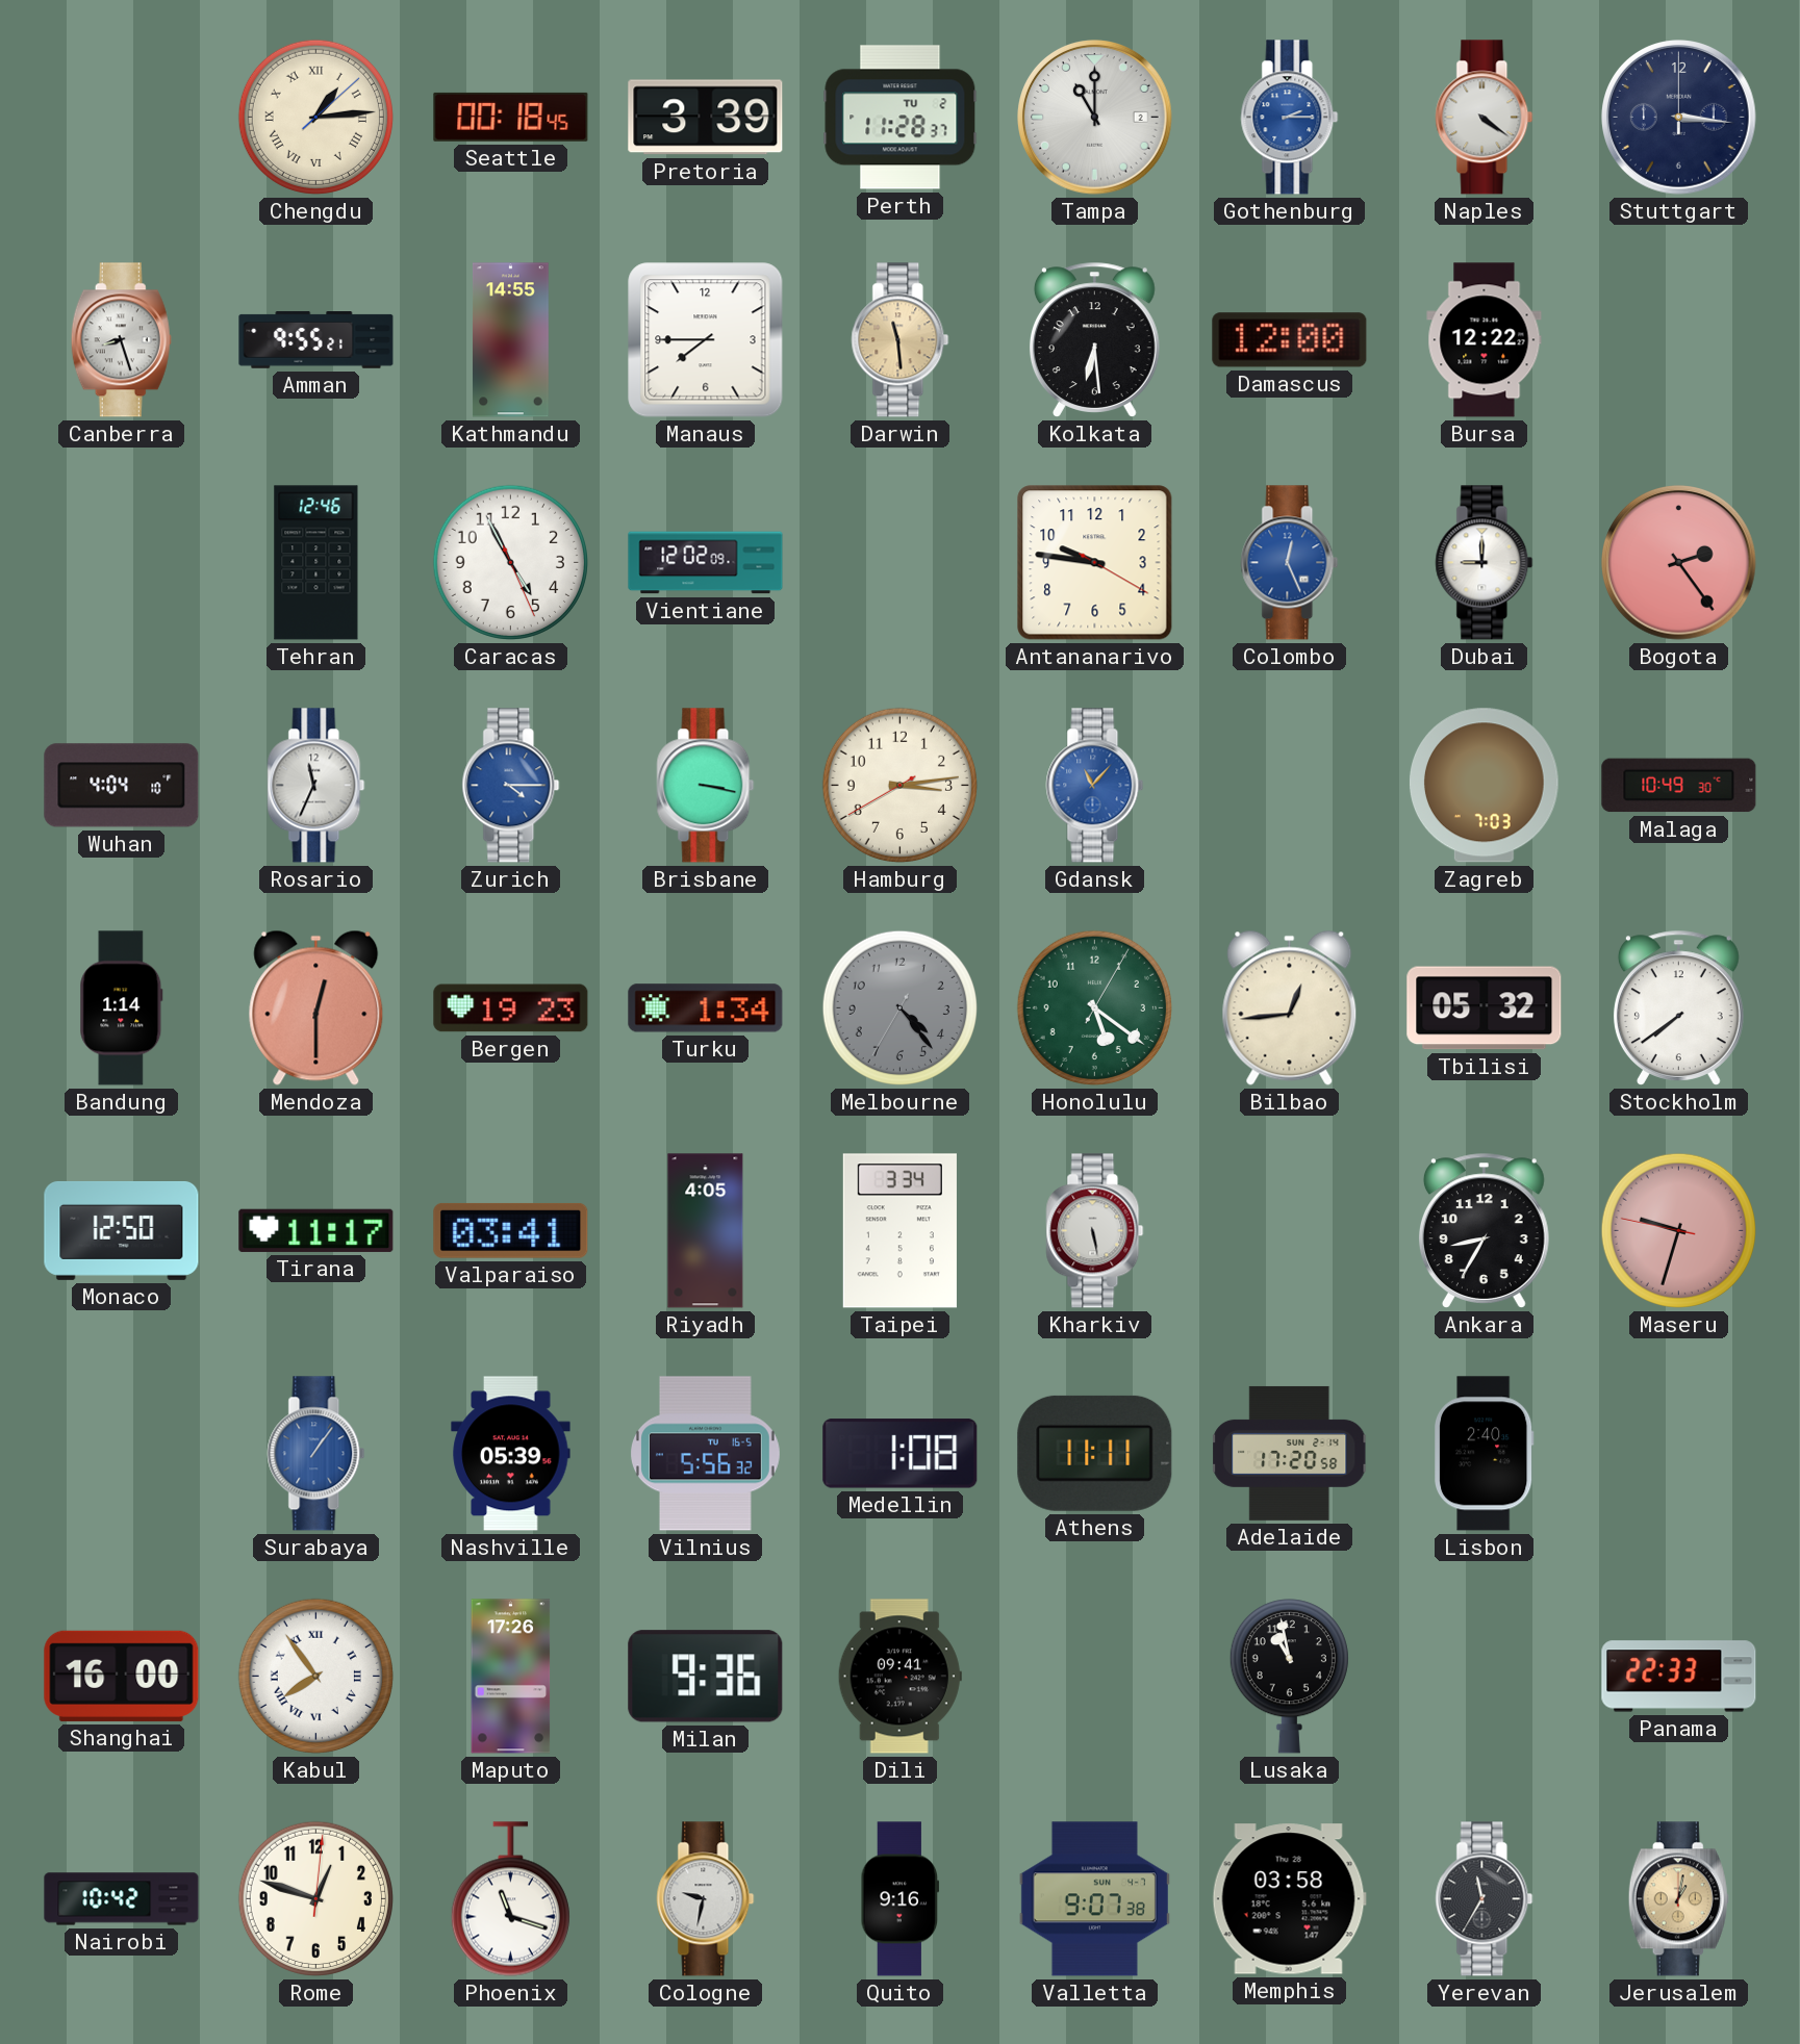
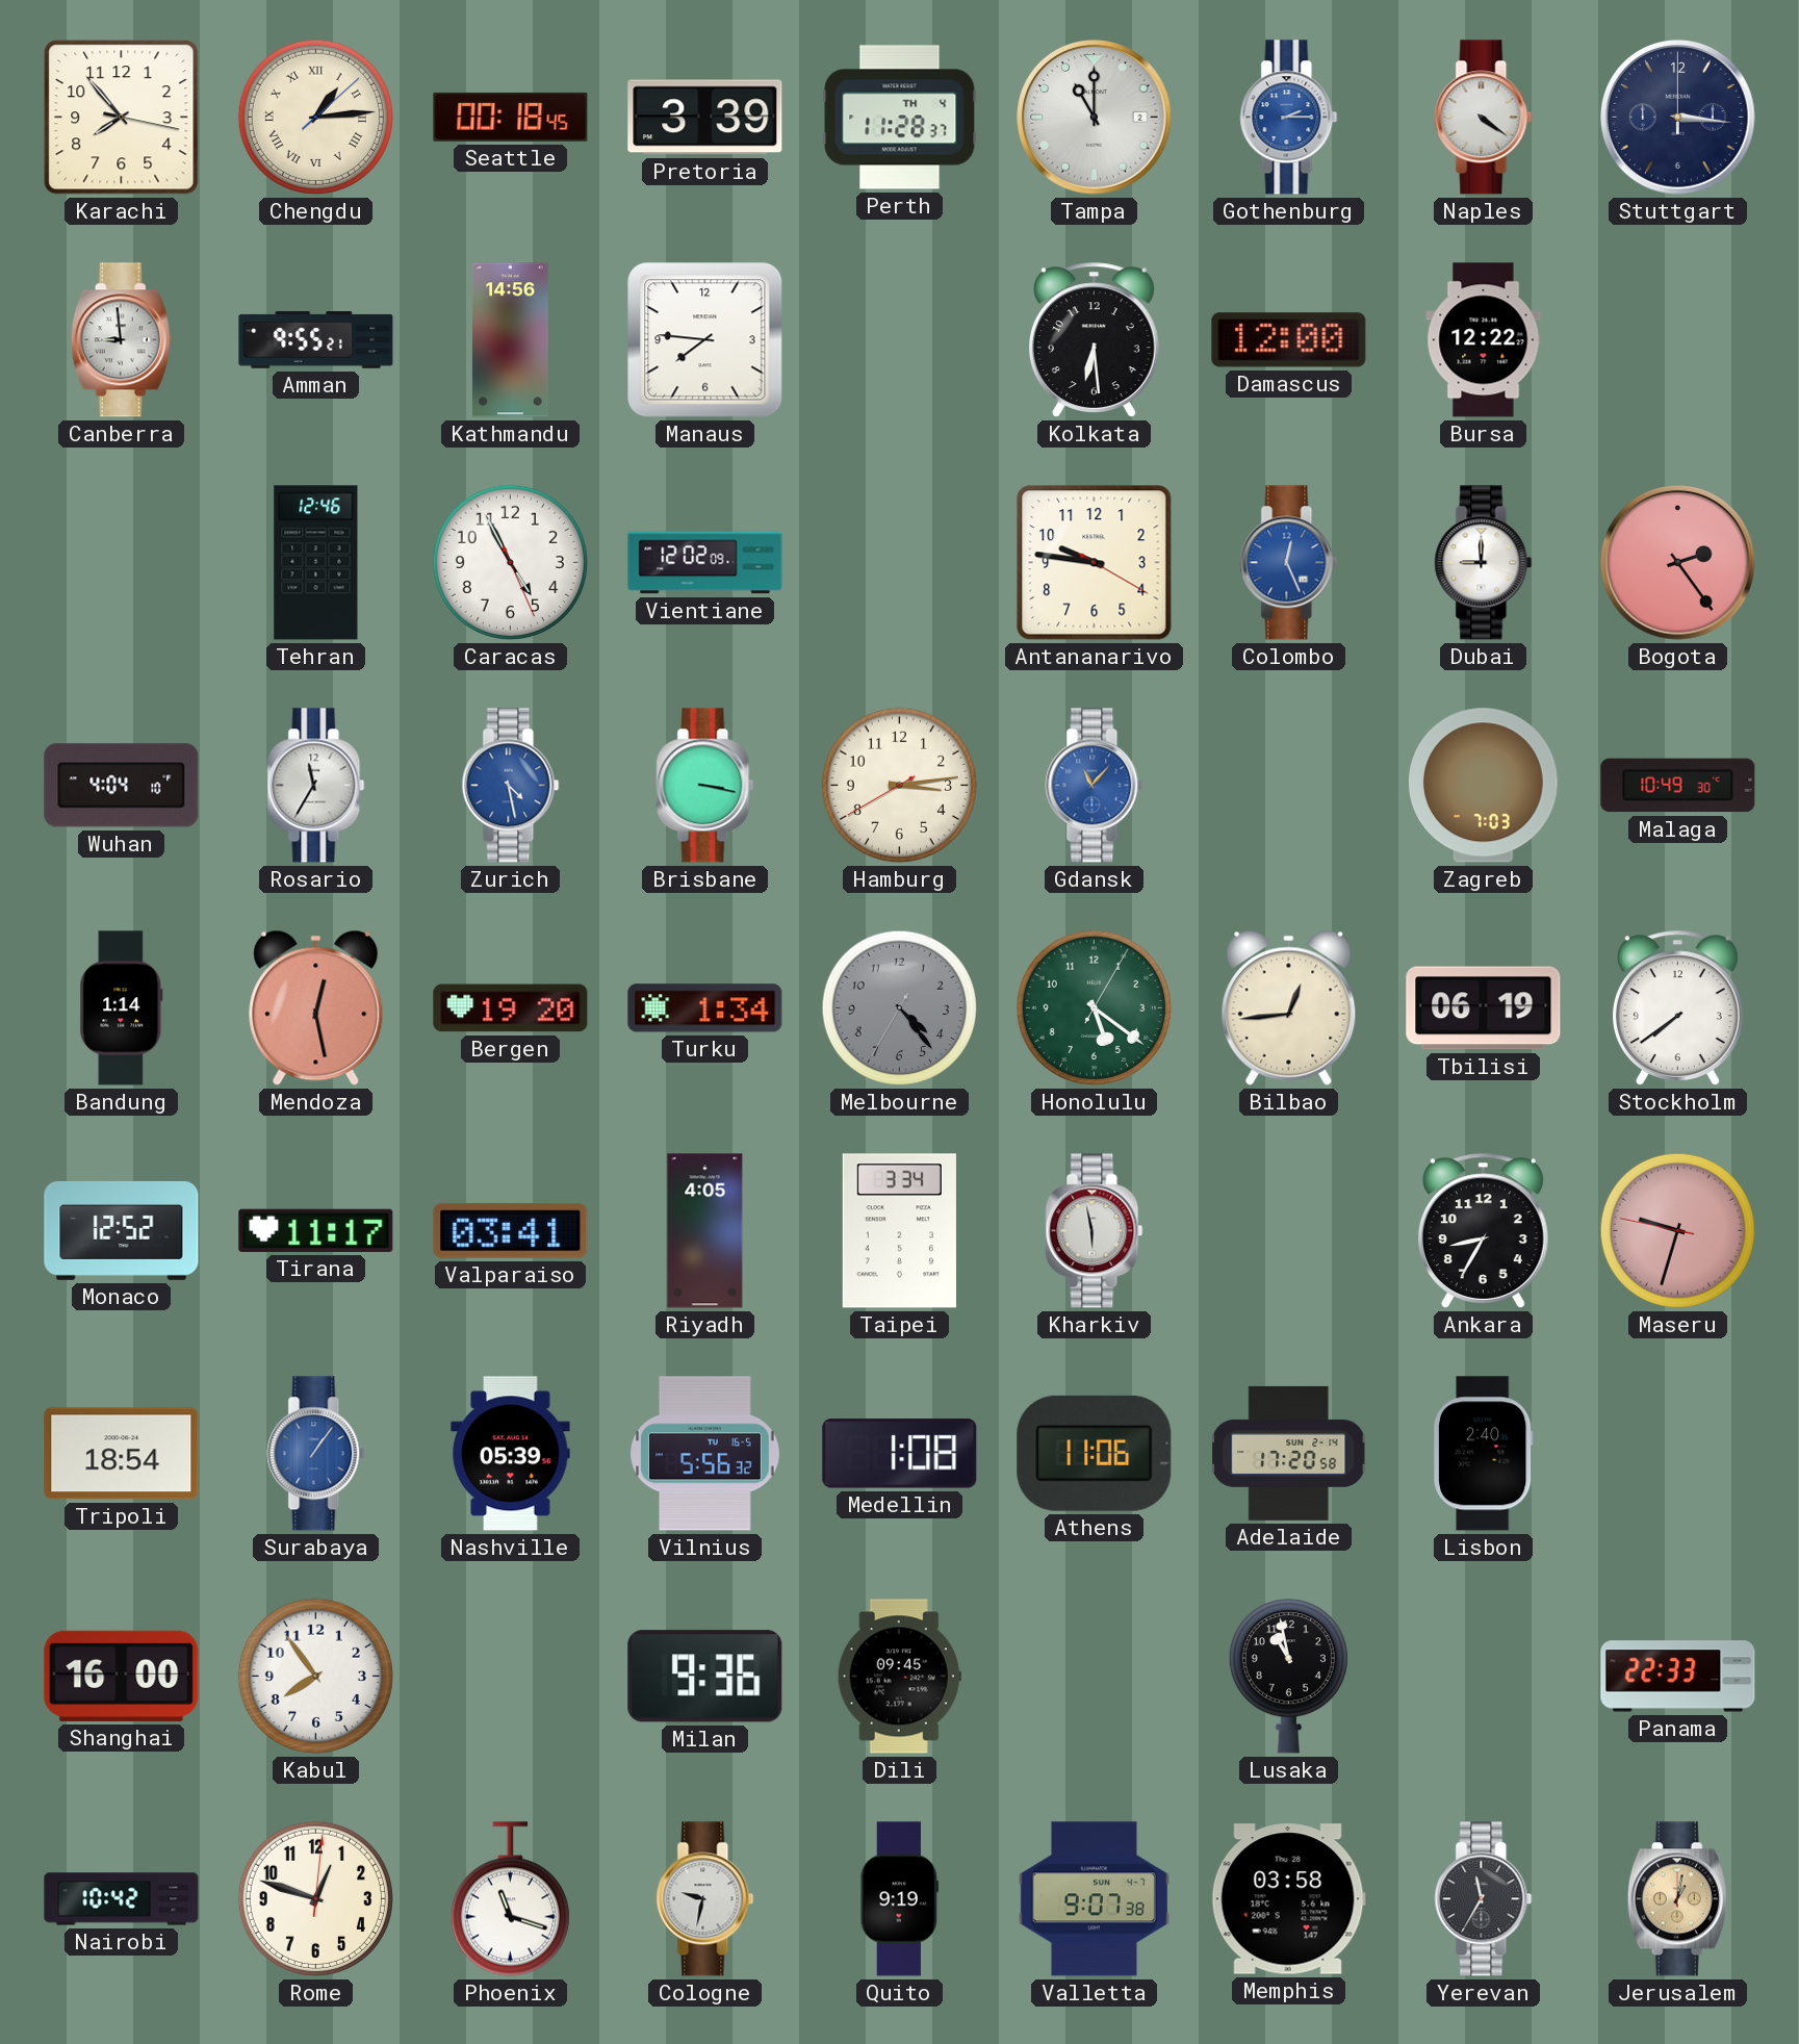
Karachi: none -> 7:53 (122, 118)
Perth date: TU 2 -> TH 4 (900, 118)
Canberra: 8:27 -> 8:59 (121, 340)
Kathmandu: 14:55 -> 14:56 (510, 340)
Manaus: 7:45 -> 7:46 (705, 340)
Darwin: 11:29 -> none (901, 340)
Rosario: 11:34 -> 11:35 (316, 786)
Zurich: 4:15 -> 4:28 (511, 786)
Mendoza: 12:30 -> 12:28 (316, 1007)
Bergen: 19:23 -> 19:20 (511, 1008)
Tbilisi: 05:32 -> 06:19 (1484, 1008)
Monaco: 12:50 -> 12:52 (122, 1230)
Kharkiv: 5:28 -> 5:58 (1095, 1231)
Tripoli: none -> 18:54 (122, 1454)
Athens: 11:11 -> 11:06 (1095, 1453)
Kabul numerals: Roman -> Arabic (315, 1676)
Maputo: 17:26 -> none (511, 1677)
Dili: 09:41 -> 09:45 (899, 1677)
Quito: 9:16 -> 9:19 (900, 1899)
